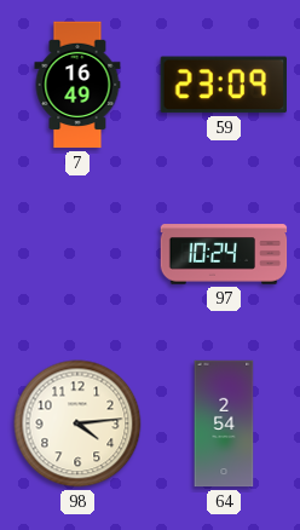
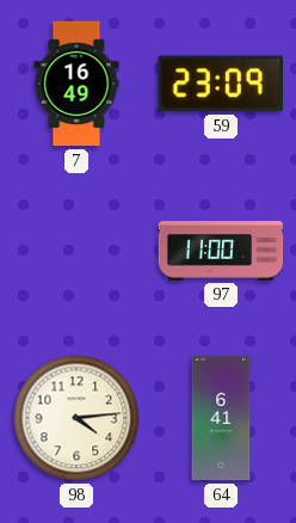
97: 10:24 -> 11:00 (221, 251)
64: 2:54 -> 6:41 (221, 418)
